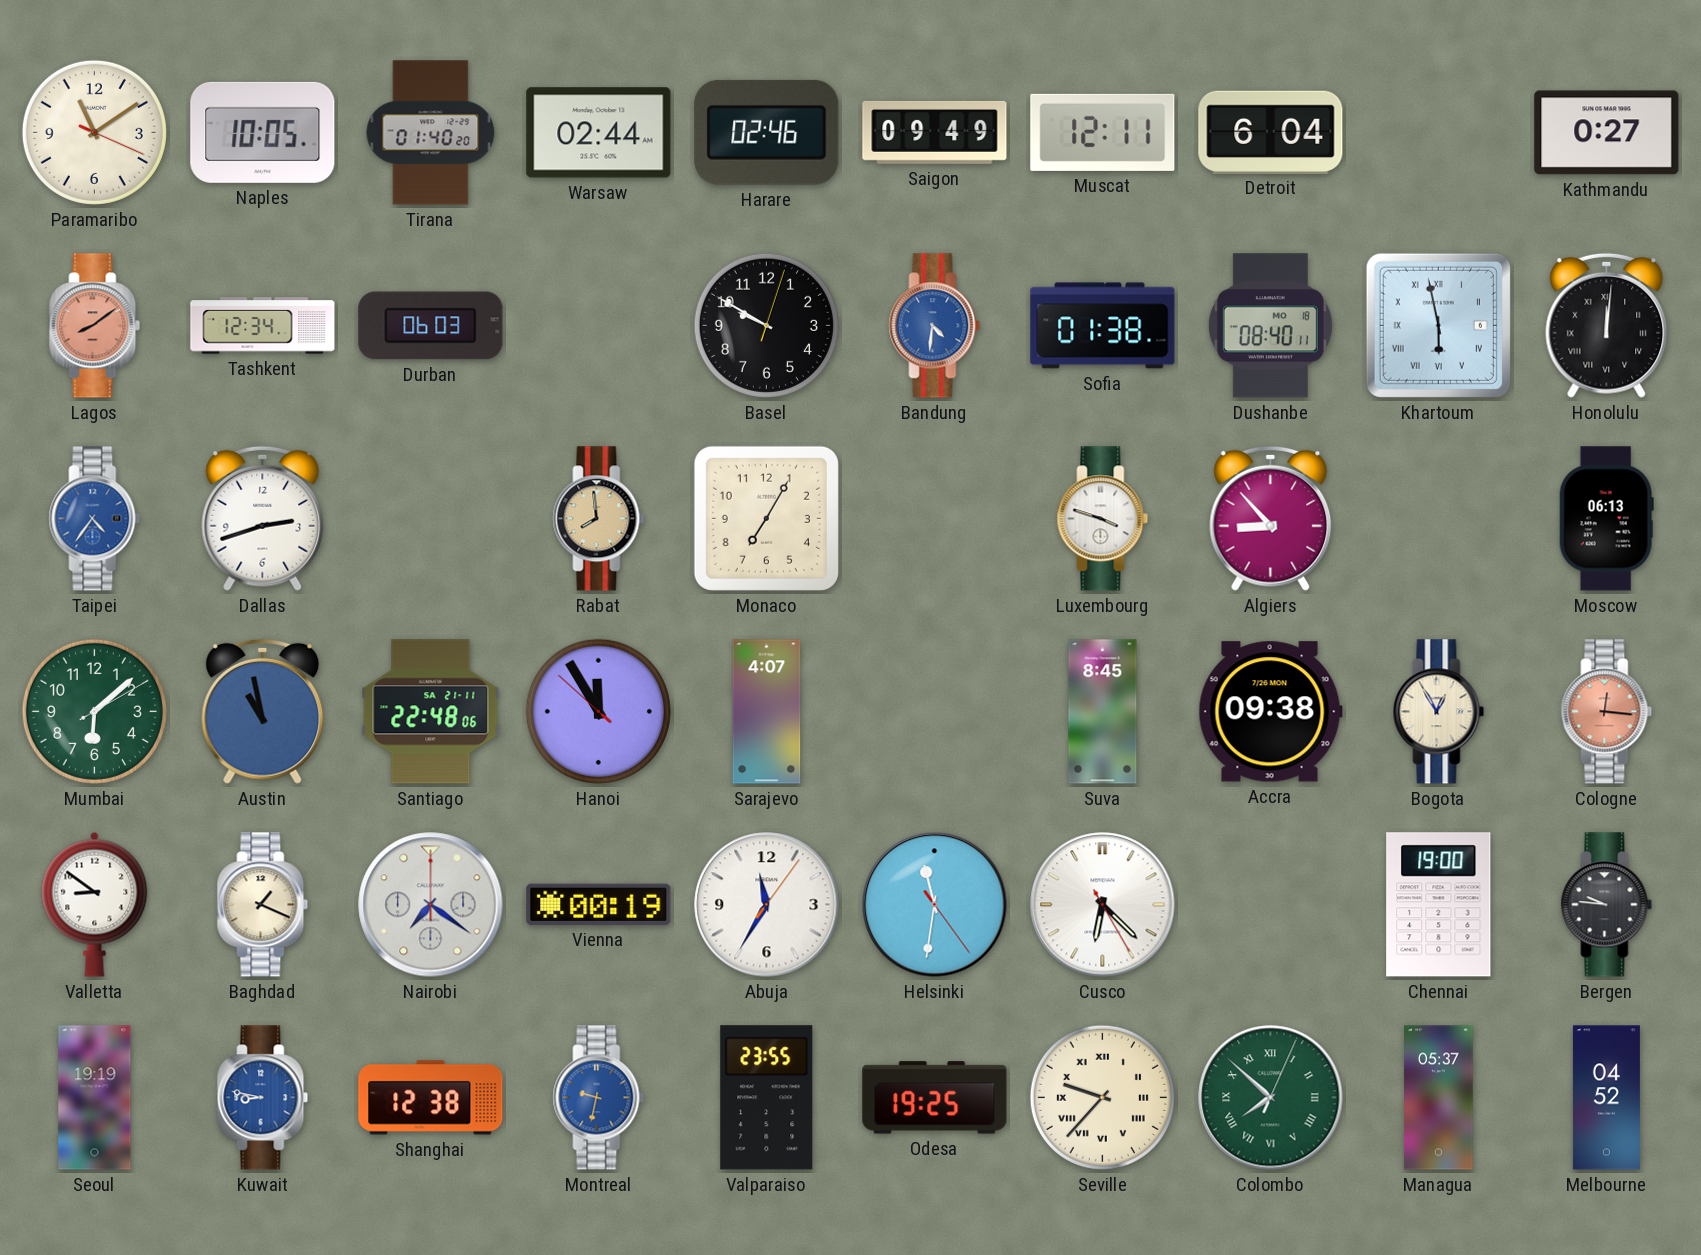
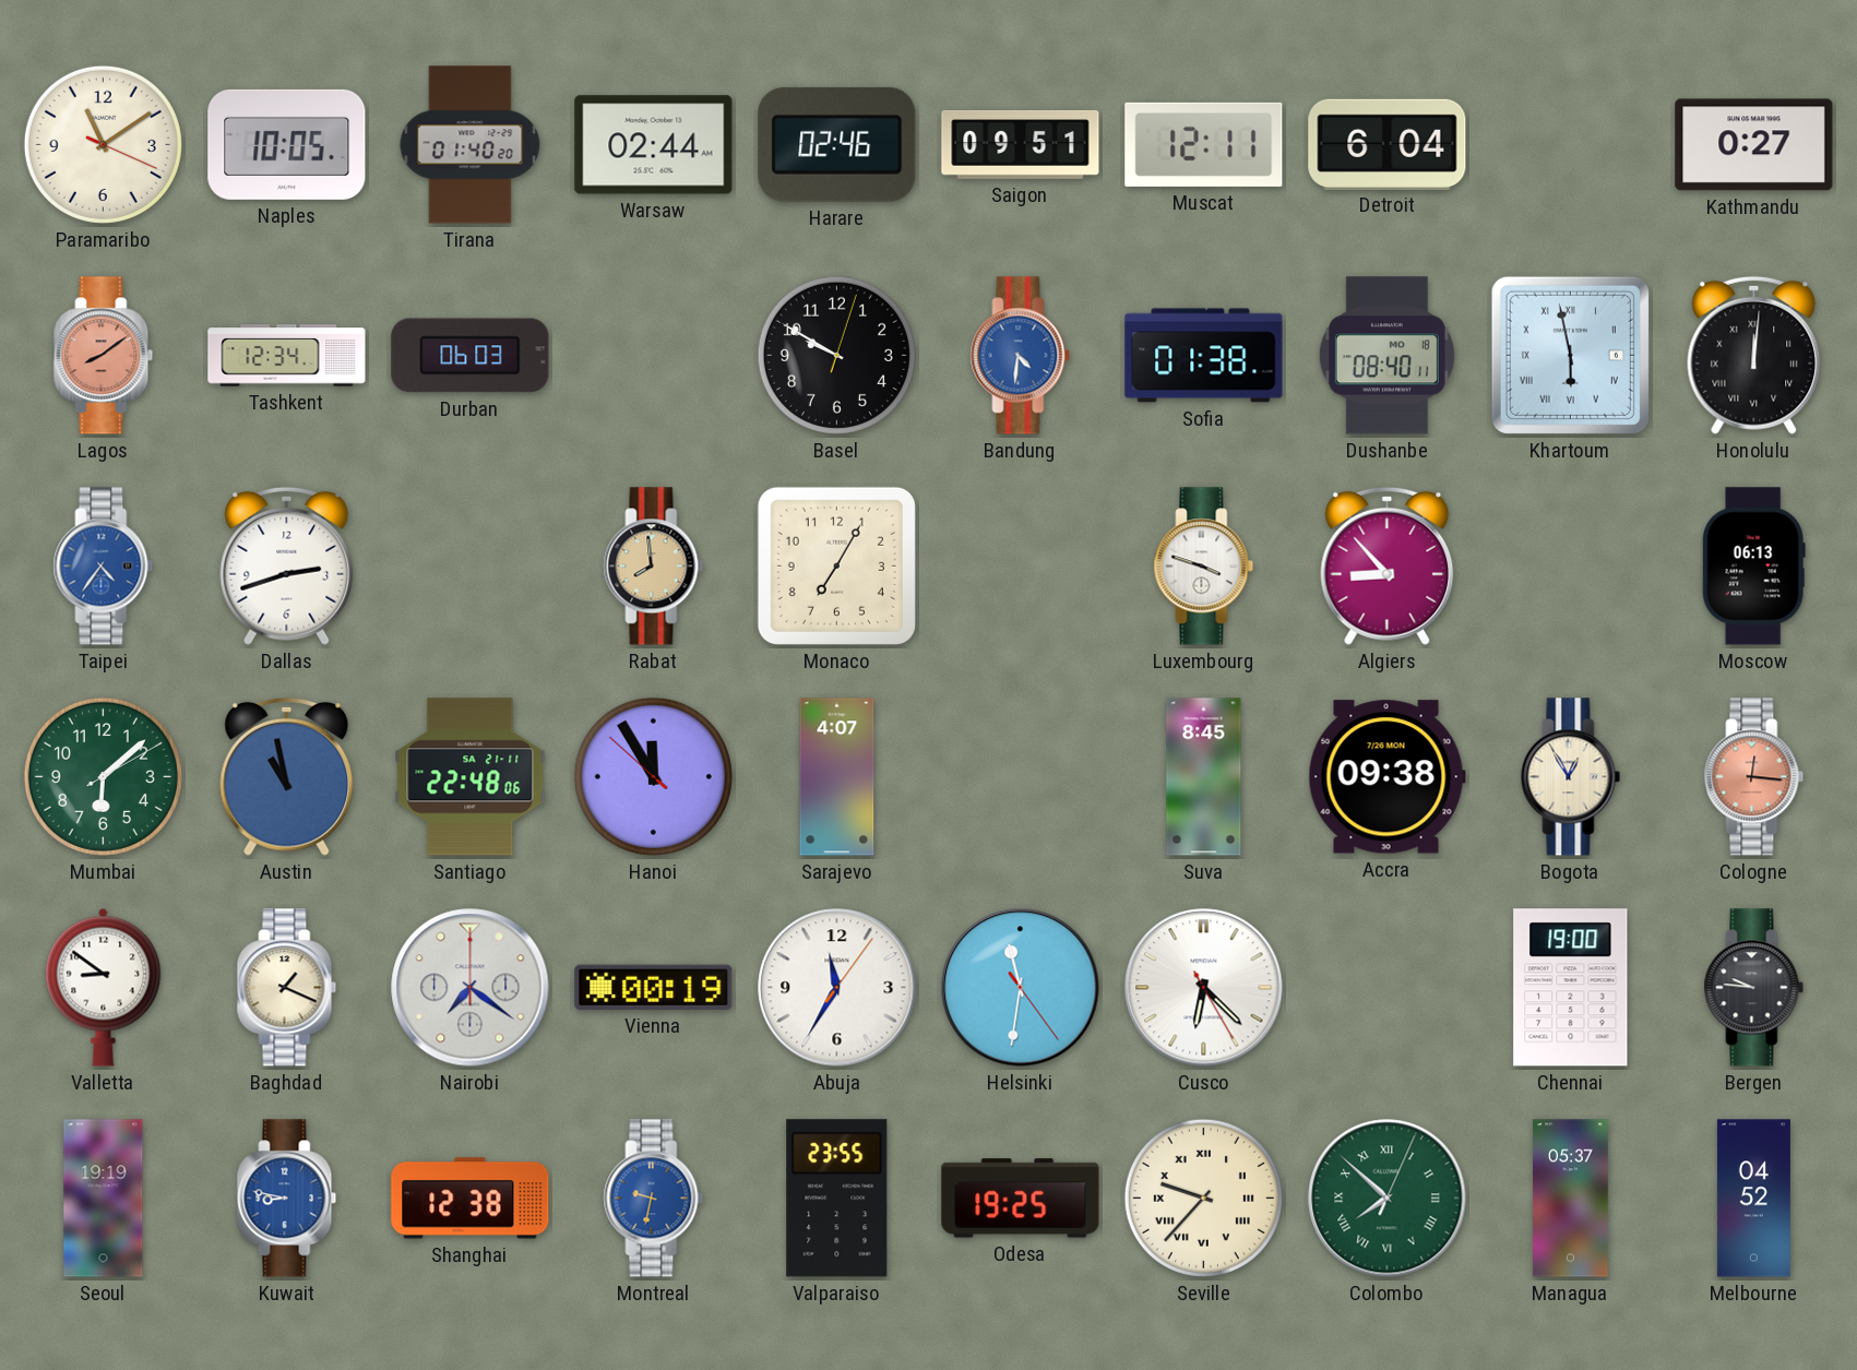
Saigon: 09:49 -> 09:51 (1021, 144)
